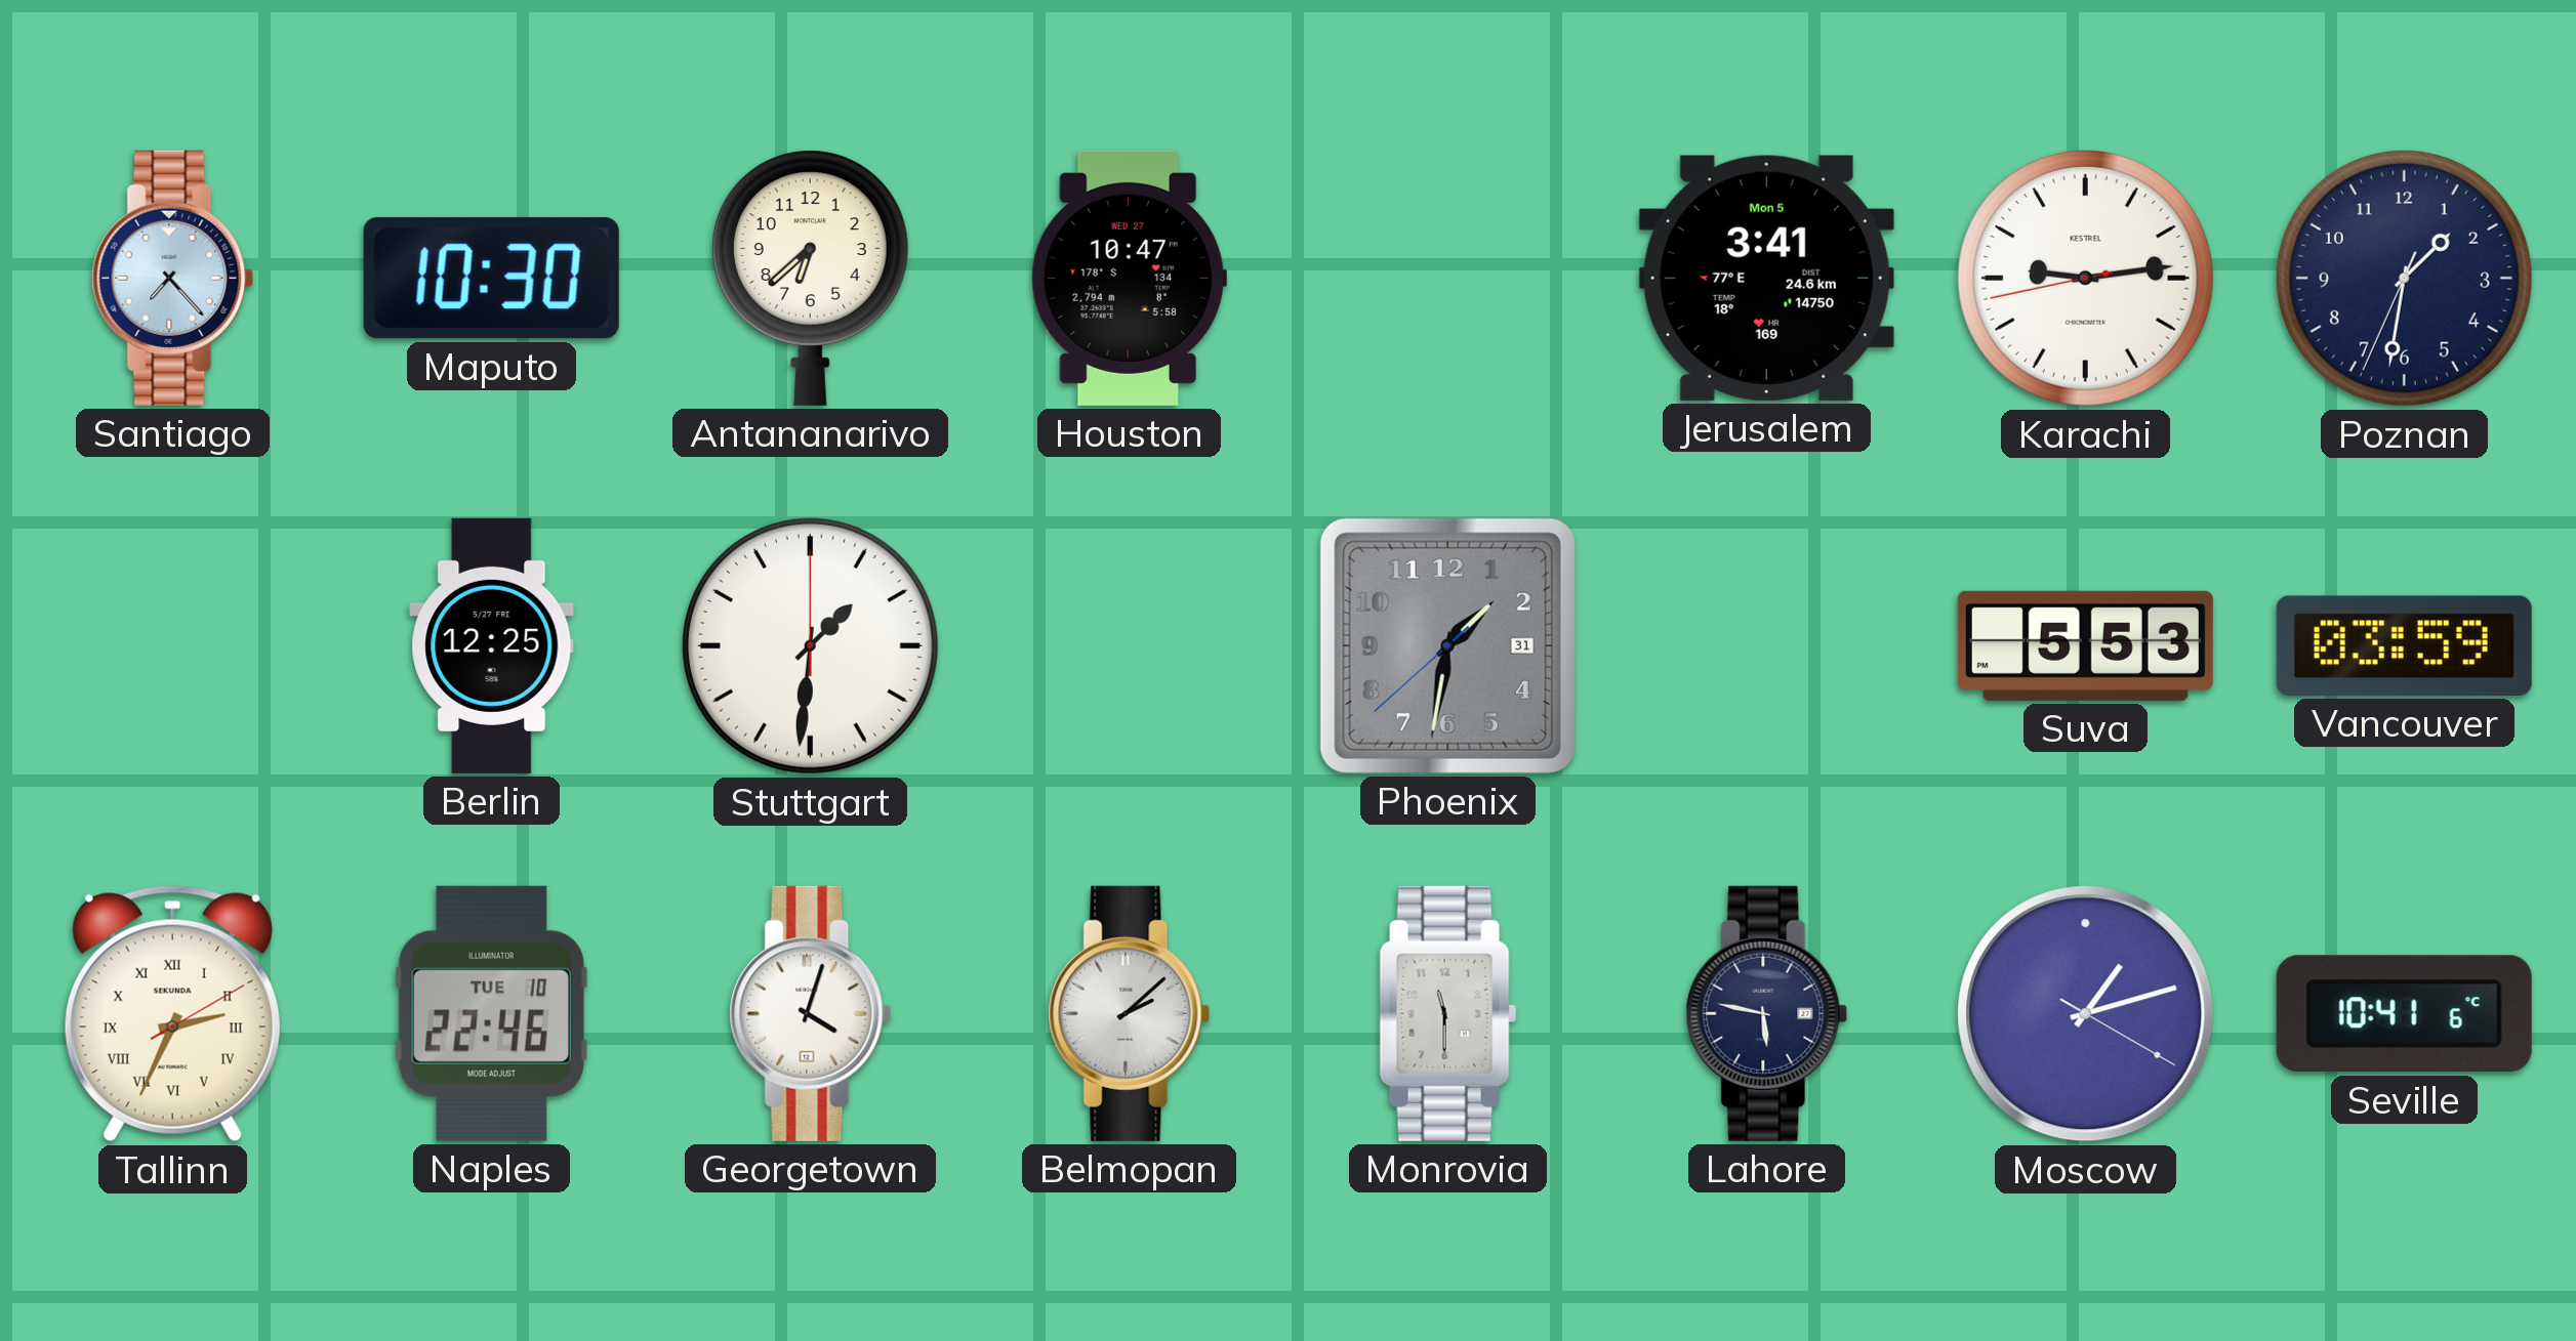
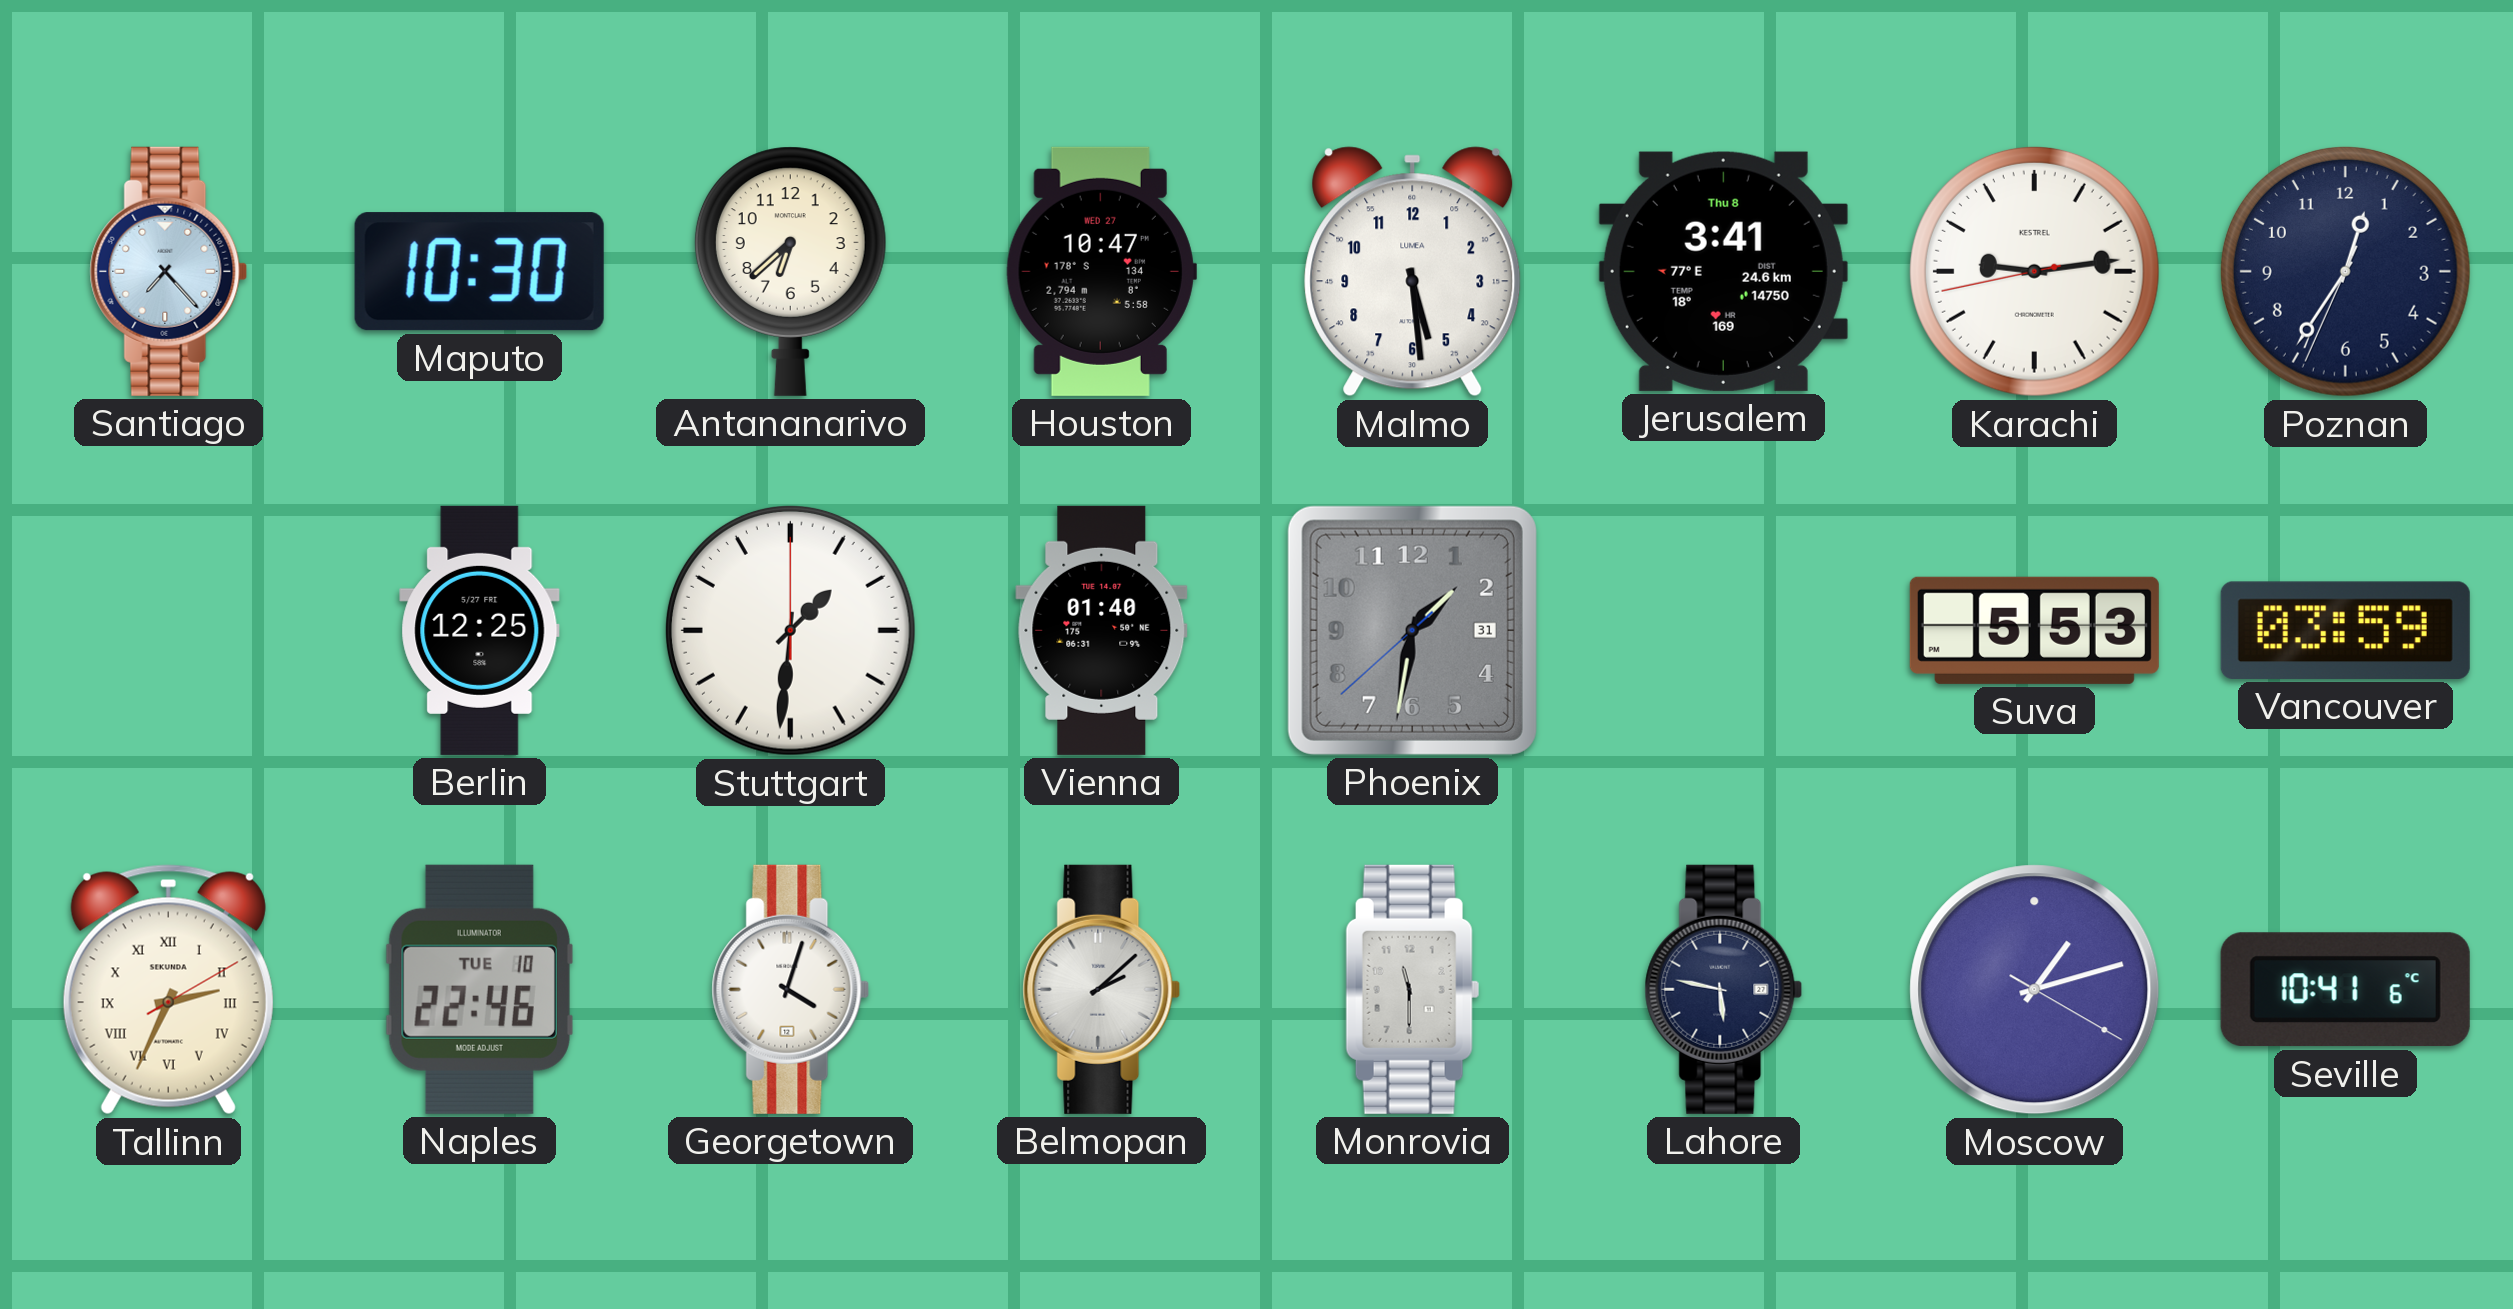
Malmo: none -> 5:29 (1413, 272)
Jerusalem date: Mon 5 -> Thu 8 (1723, 271)
Poznan: 1:31 -> 12:35 (2345, 271)
Vienna: none -> 01:40 (1102, 630)
